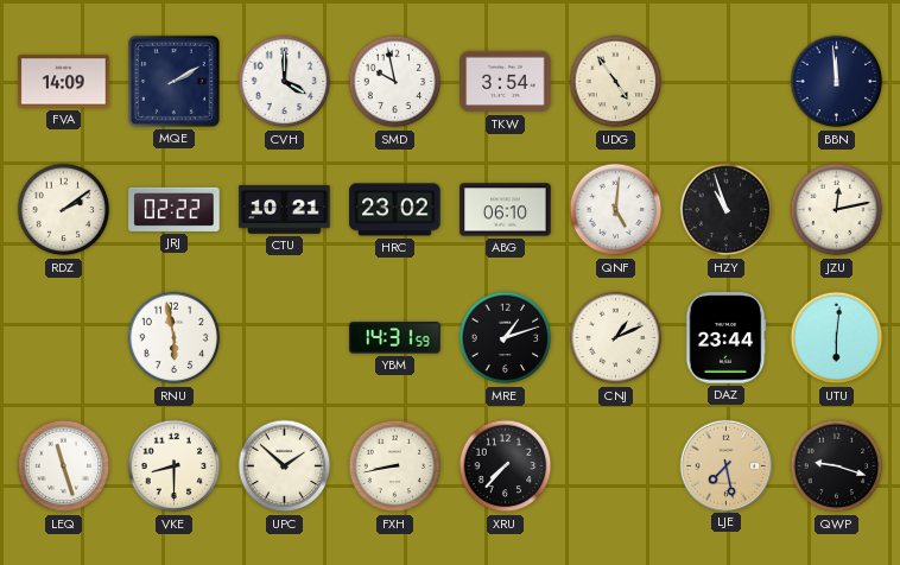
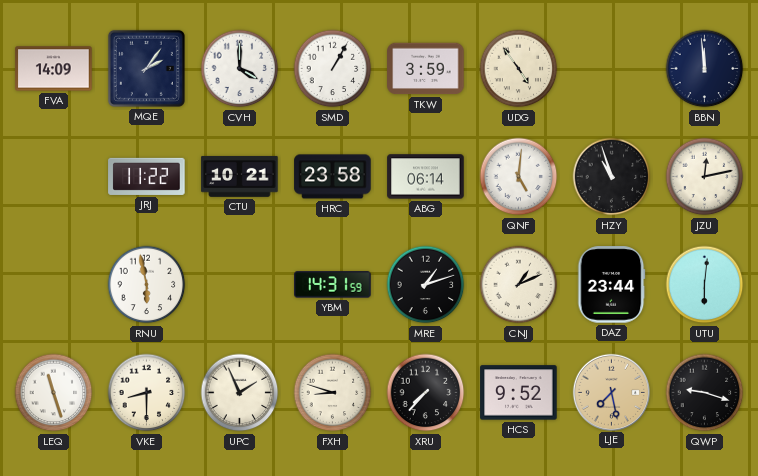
MQE: 2:10 -> 2:06 (146, 68)
SMD: 9:58 -> 1:05 (333, 69)
TKW: 3:54 -> 3:59 (426, 69)
RDZ: 2:09 -> none (64, 210)
JRJ: 02:22 -> 11:22 (147, 176)
HRC: 23:02 -> 23:58 (333, 177)
ABG: 06:10 -> 06:14 (426, 177)
UPC: 1:52 -> 1:56 (240, 393)
FXH: 8:43 -> 8:48 (333, 393)
HCS: none -> 9:52 (519, 393)
